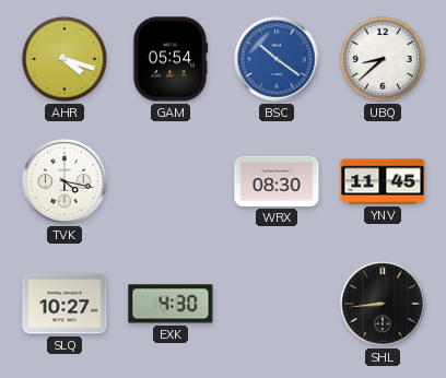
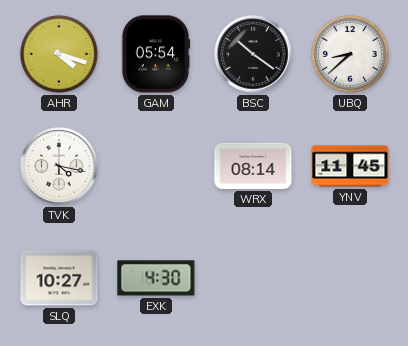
BSC dial: blue -> black (253, 54)
WRX: 08:30 -> 08:14 (253, 166)
SHL: 8:44 -> none (383, 304)
